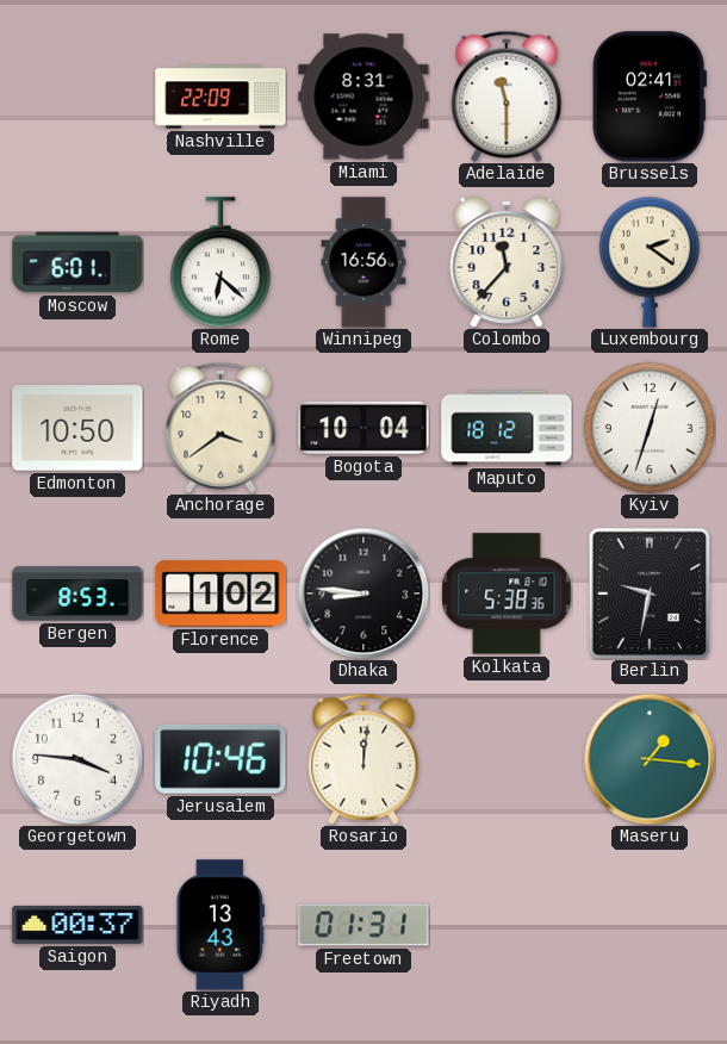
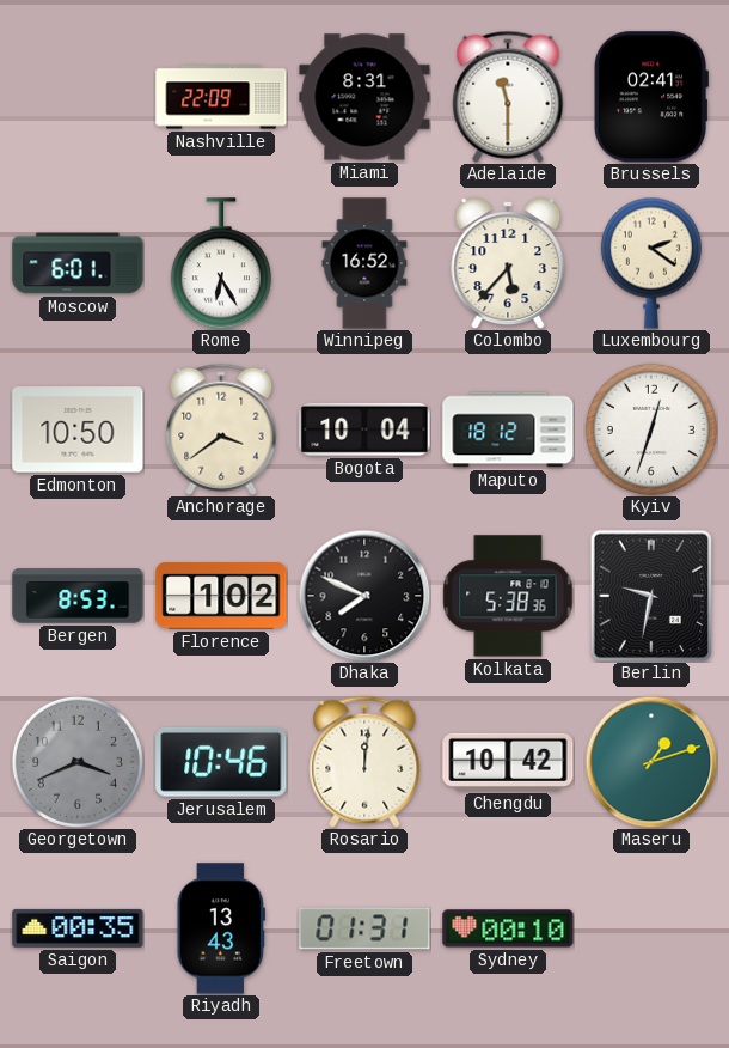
Rome: 6:22 -> 6:25 (221, 263)
Winnipeg: 16:56 -> 16:52 (364, 263)
Colombo: 11:37 -> 5:37 (508, 264)
Dhaka: 8:46 -> 7:49 (364, 596)
Georgetown: 3:46 -> 3:41 (78, 762)
Georgetown dial: white -> grey (78, 762)
Chengdu: none -> 10:42 (508, 762)
Maseru: 1:16 -> 1:12 (651, 762)
Saigon: 00:37 -> 00:35 (78, 928)
Sydney: none -> 00:10 (508, 928)
